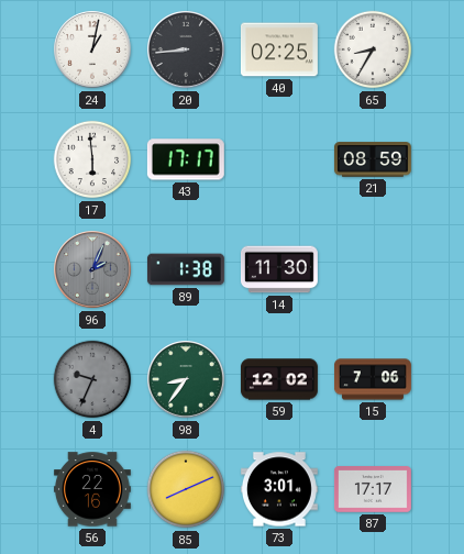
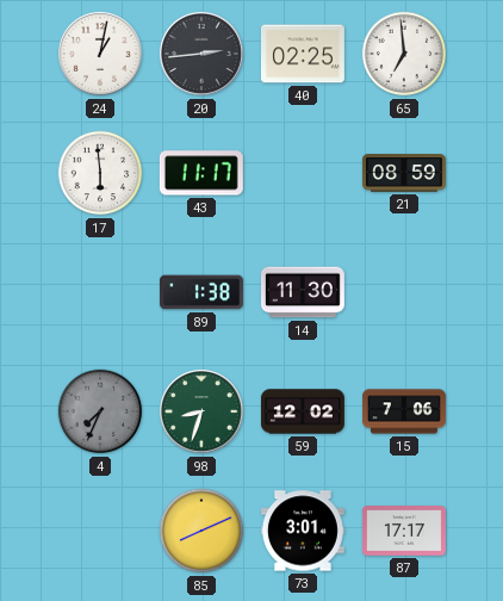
20: 8:44 -> 2:44 (203, 55)
65: 8:35 -> 6:59 (404, 54)
43: 17:17 -> 11:17 (201, 173)
96: 2:04 -> none (93, 270)
4: 9:34 -> 7:34 (100, 411)
98: 8:36 -> 8:33 (203, 413)
56: 22:16 -> none (92, 489)
